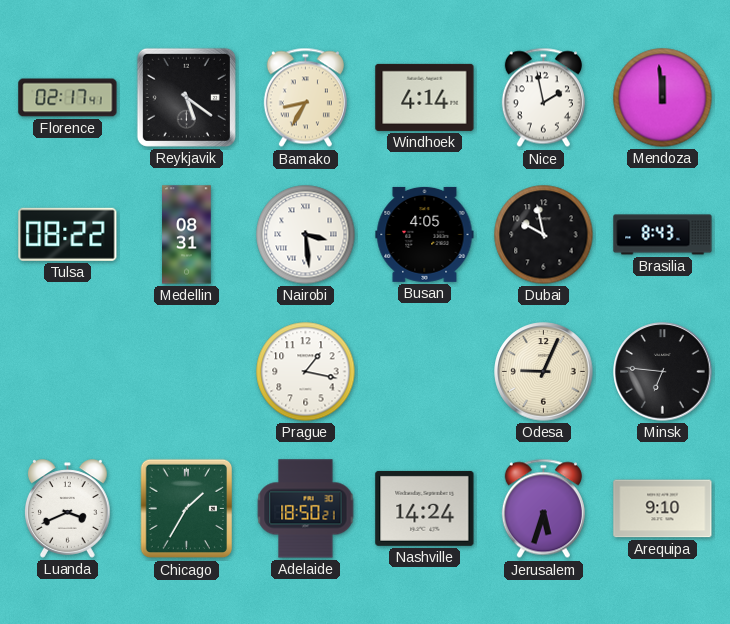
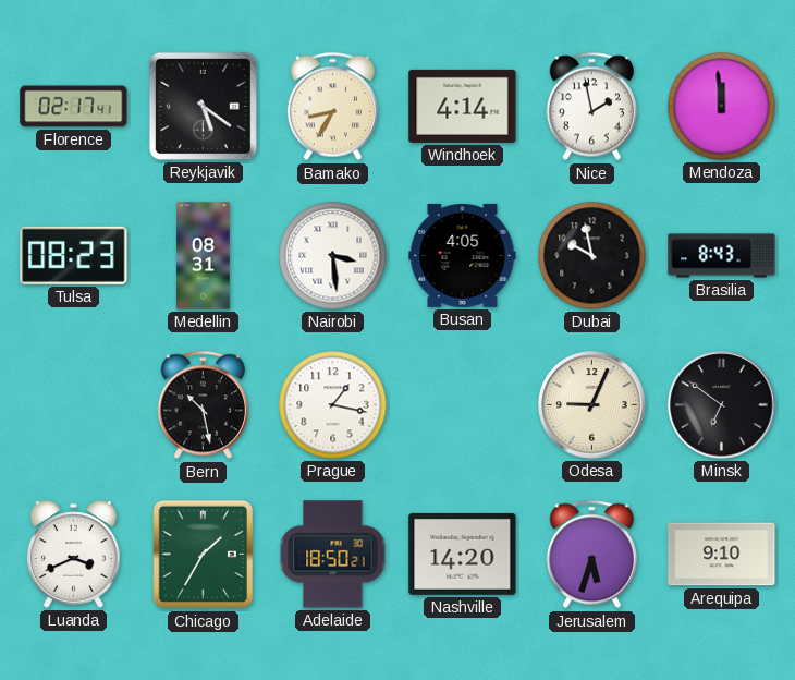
Tulsa: 08:22 -> 08:23 (74, 255)
Bern: none -> 10:28 (203, 405)
Minsk: 6:46 -> 6:51 (722, 405)
Nashville: 14:24 -> 14:20 (463, 554)
